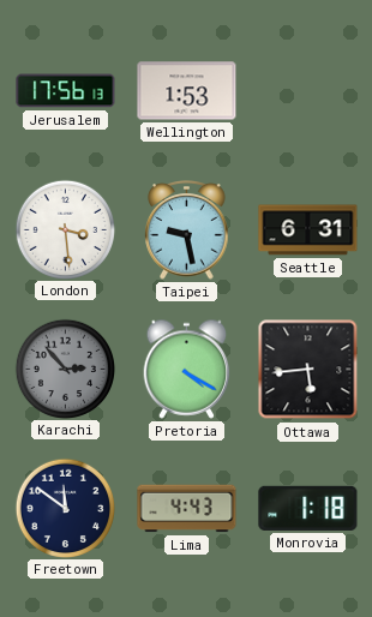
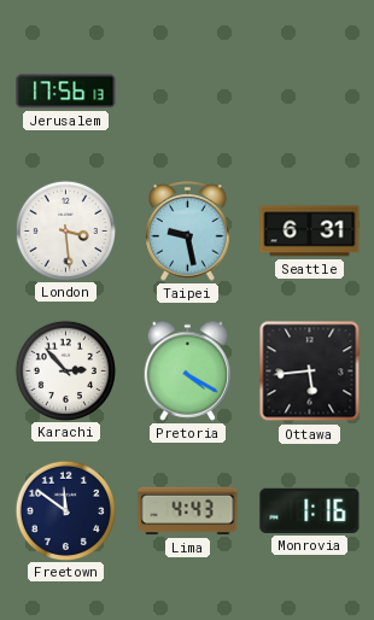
Wellington: 1:53 -> none (187, 91)
Karachi dial: grey -> white (65, 370)
Monrovia: 1:18 -> 1:16 (310, 510)
